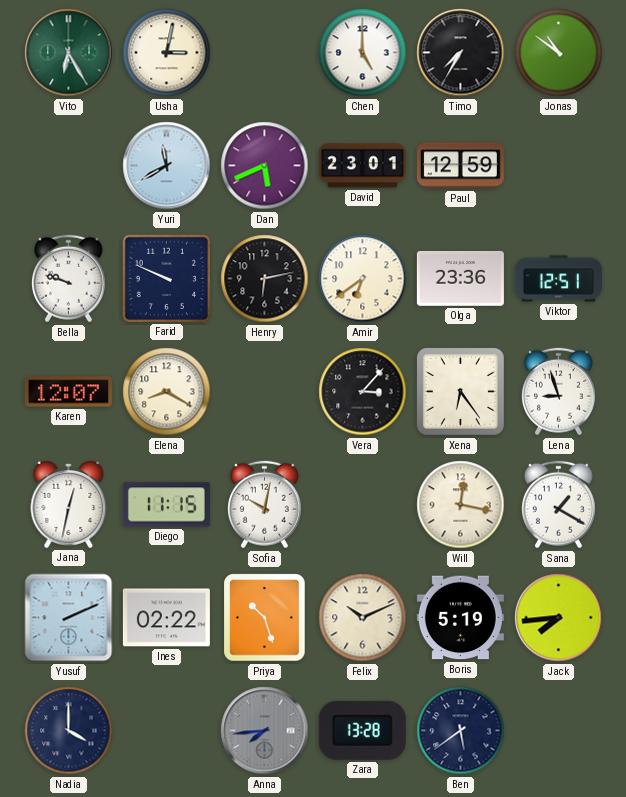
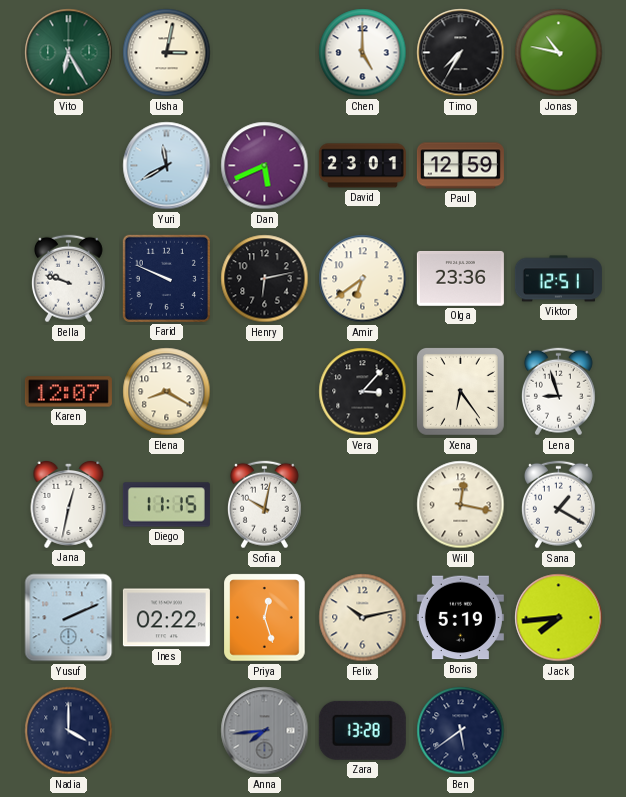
Jonas: 10:51 -> 10:47 (559, 53)
Priya: 10:27 -> 12:27 (265, 618)
Felix: 10:11 -> 10:13 (363, 618)
